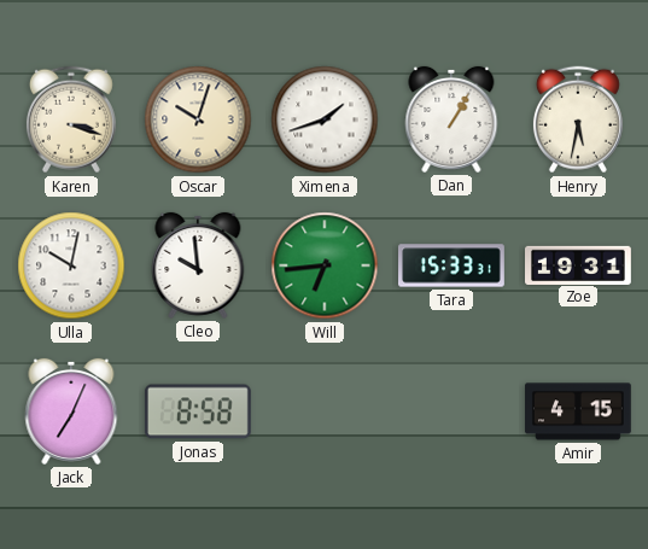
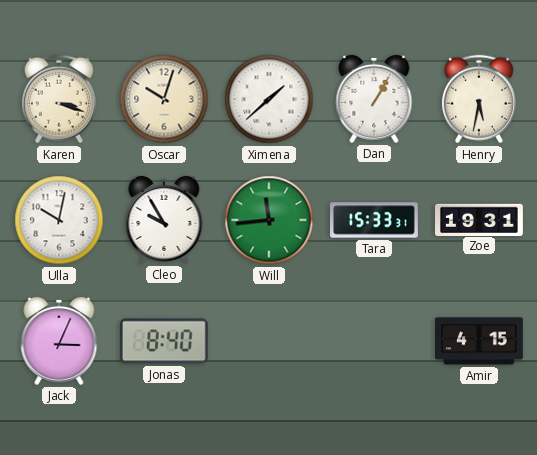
Ximena: 1:42 -> 1:38 (269, 99)
Cleo: 9:59 -> 9:55 (164, 220)
Will: 6:44 -> 11:44 (269, 220)
Jack: 7:04 -> 3:04 (59, 341)
Jonas: 8:58 -> 8:40 (164, 341)
